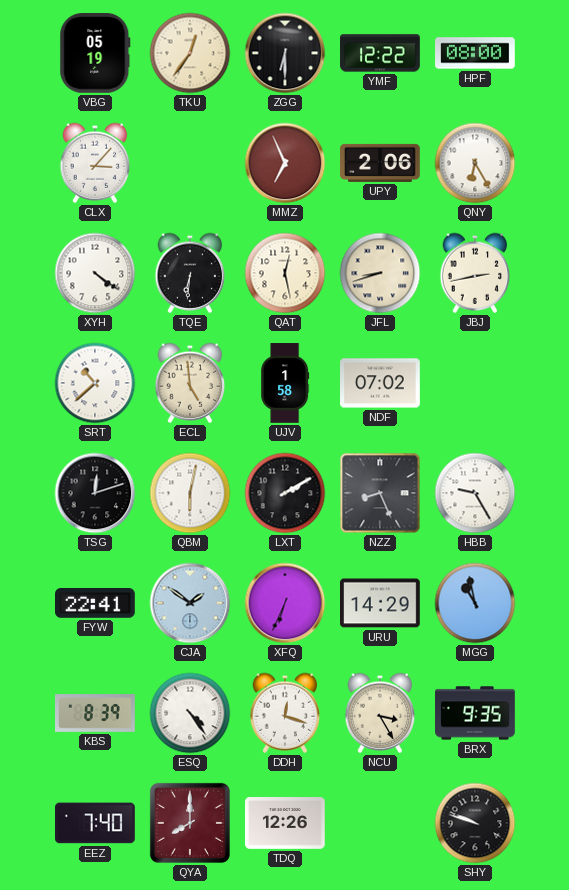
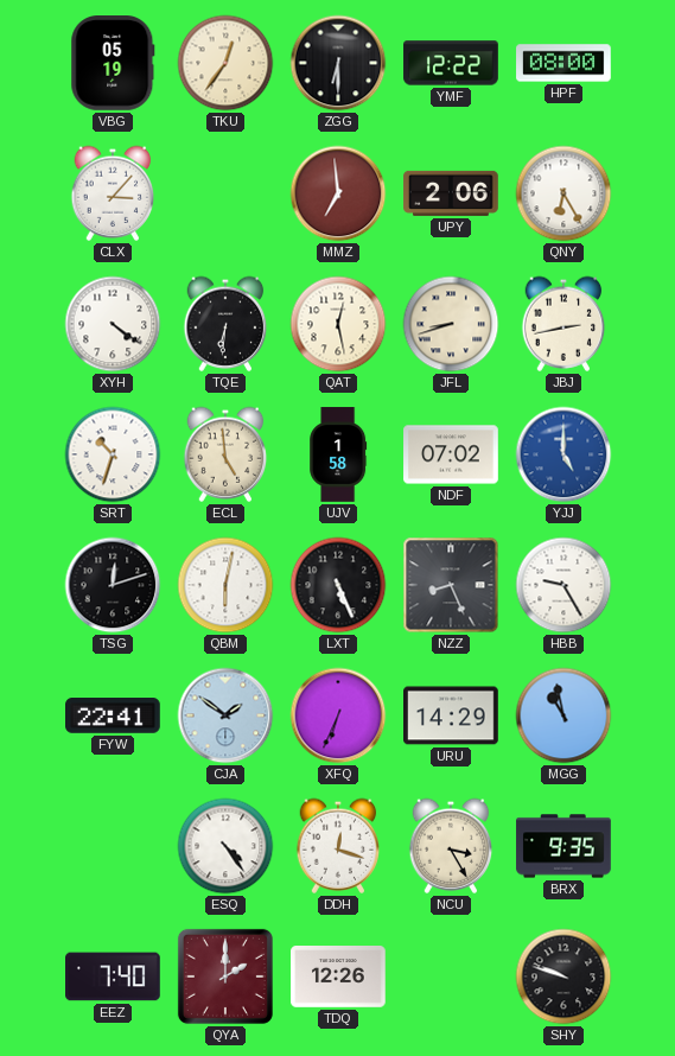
MMZ: 6:56 -> 6:59 (338, 193)
SRT: 10:38 -> 10:33 (113, 454)
YJJ: none -> 5:00 (563, 454)
LXT: 2:10 -> 5:26 (338, 585)
KBS: 8:39 -> none (96, 714)
QYA: 8:00 -> 2:00 (225, 977)
